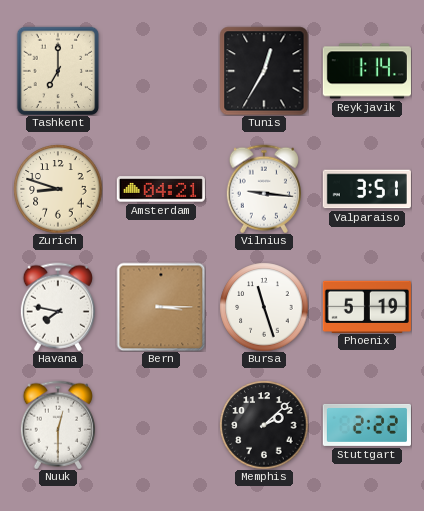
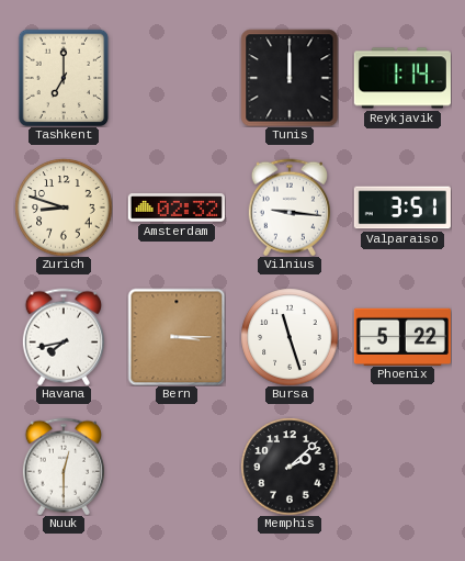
Tunis: 12:35 -> 12:00 (290, 78)
Amsterdam: 04:21 -> 02:32 (177, 207)
Havana: 7:47 -> 7:43 (64, 337)
Phoenix: 5:19 -> 5:22 (402, 336)
Stuttgart: 2:22 -> none (367, 425)
